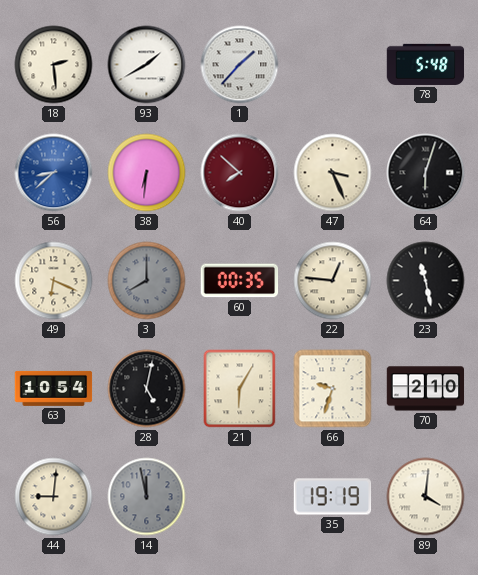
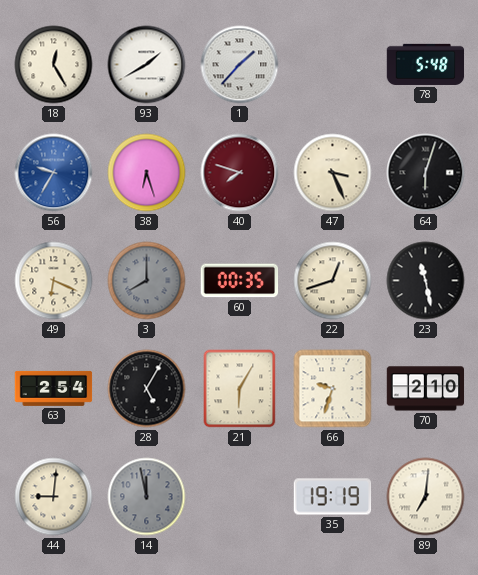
18: 2:29 -> 12:25 (54, 65)
56: 8:38 -> 9:35 (54, 173)
38: 6:31 -> 6:27 (147, 173)
40: 7:52 -> 7:48 (240, 173)
22: 12:46 -> 12:42 (333, 281)
63: 10:54 -> 2:54 (54, 388)
28: 5:02 -> 5:05 (147, 389)
89: 4:01 -> 7:01 (426, 497)
